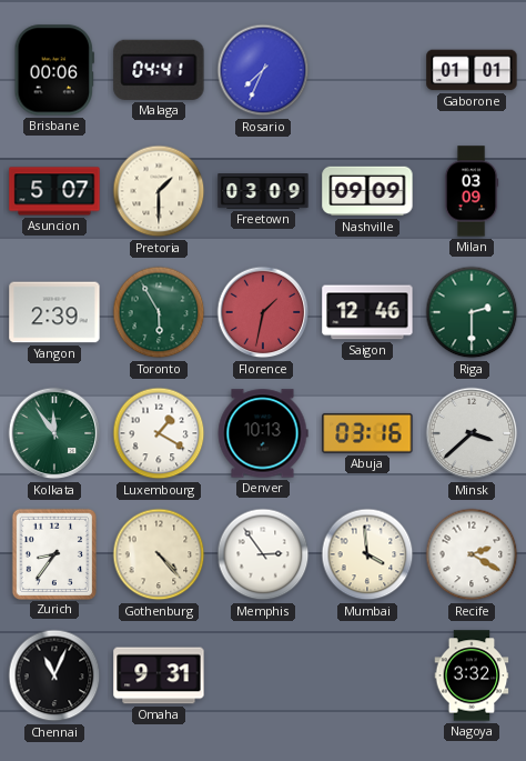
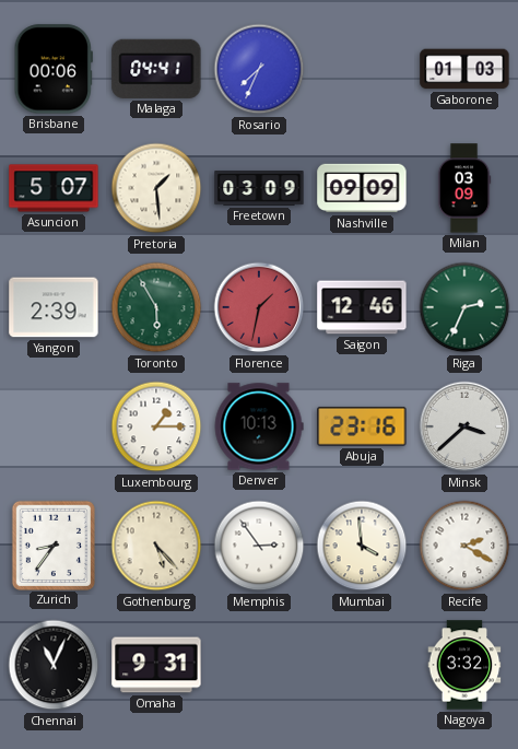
Gaborone: 01:01 -> 01:03 (464, 69)
Pretoria: 1:30 -> 1:29 (156, 188)
Riga: 2:30 -> 2:34 (464, 307)
Kolkata: 11:54 -> none (54, 433)
Luxembourg: 1:20 -> 1:15 (156, 426)
Abuja: 03:16 -> 23:16 (362, 426)
Gothenburg: 4:23 -> 5:23 (156, 546)
